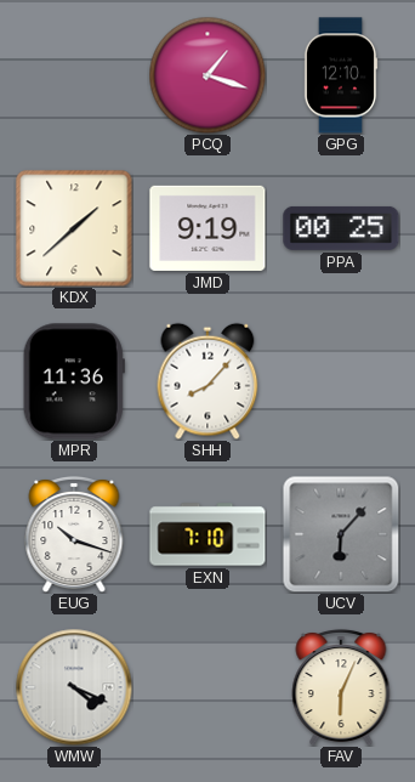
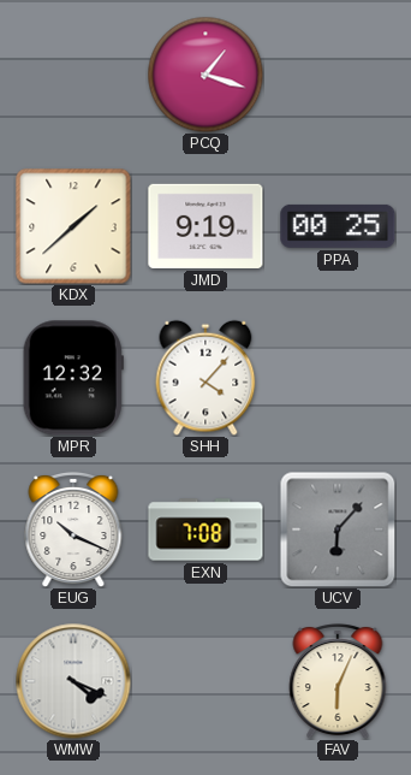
GPG: 12:10 -> none (341, 75)
MPR: 11:36 -> 12:32 (73, 378)
SHH: 8:07 -> 4:07 (205, 378)
EUG: 10:18 -> 10:19 (73, 530)
EXN: 7:10 -> 7:08 (205, 530)
